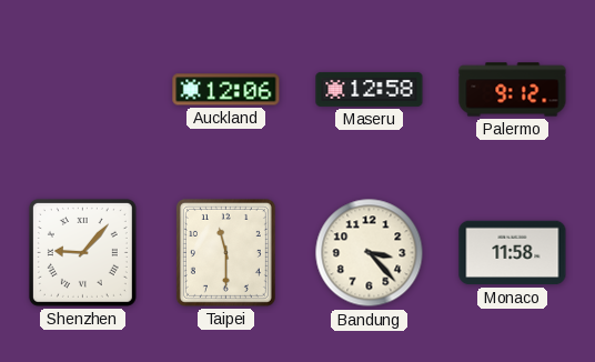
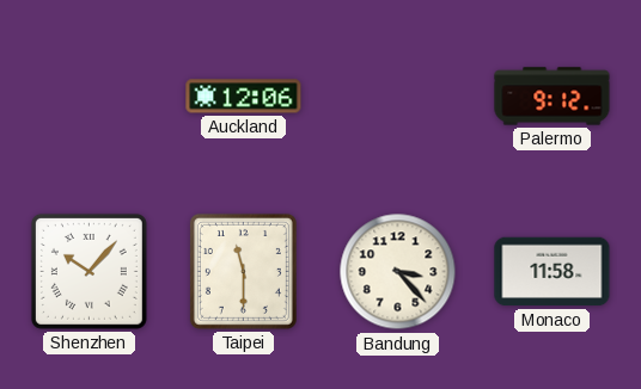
Maseru: 12:58 -> none (370, 89)
Shenzhen: 9:07 -> 10:07 (88, 271)
